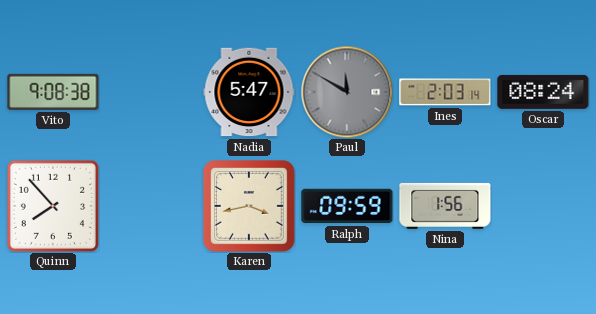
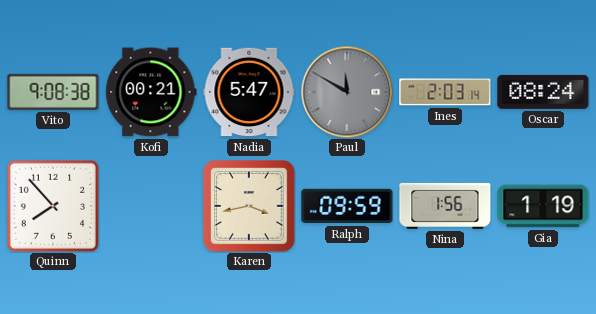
Kofi: none -> 00:21 (151, 92)
Gia: none -> 1:19 (543, 206)
